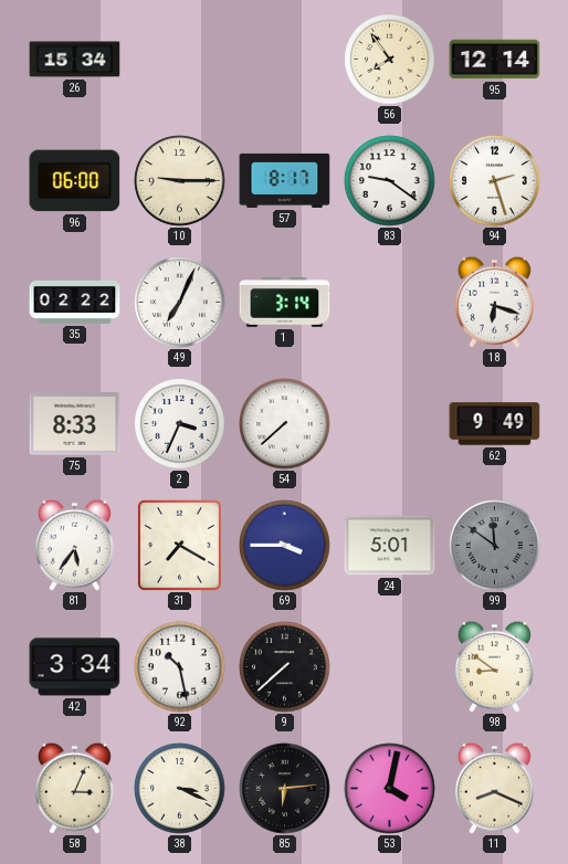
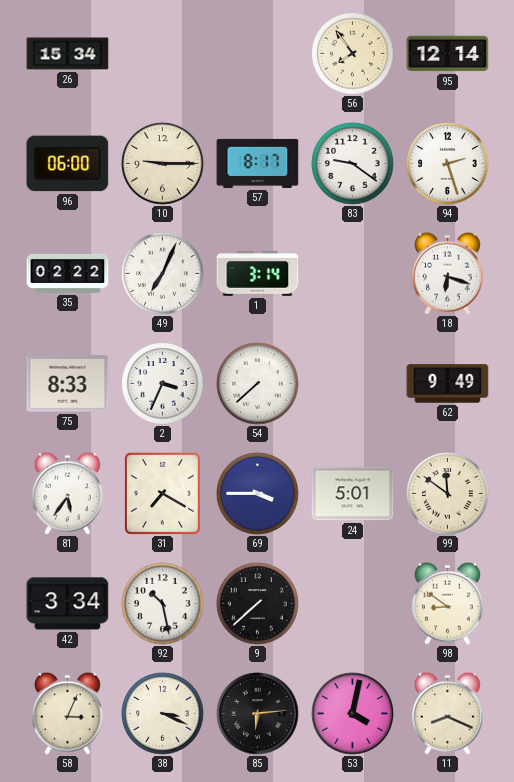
99 dial: grey -> cream (448, 494)
